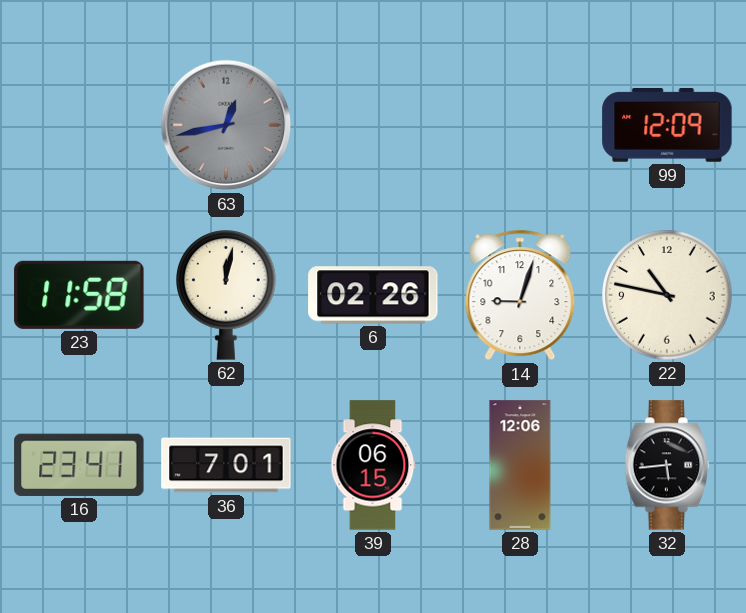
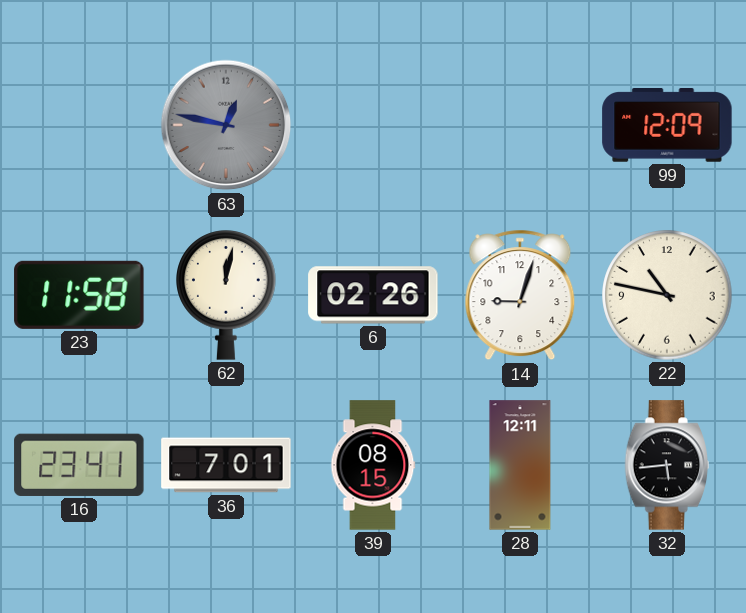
63: 12:43 -> 12:47 (226, 125)
39: 06:15 -> 08:15 (373, 465)
28: 12:06 -> 12:11 (520, 465)
